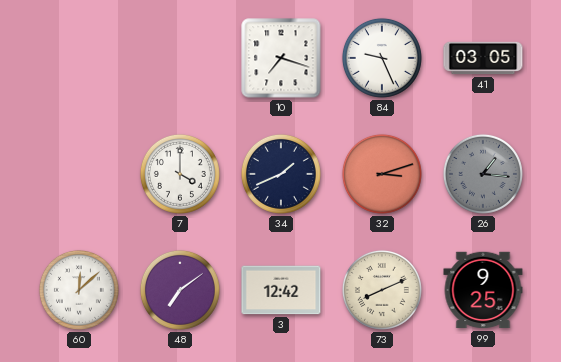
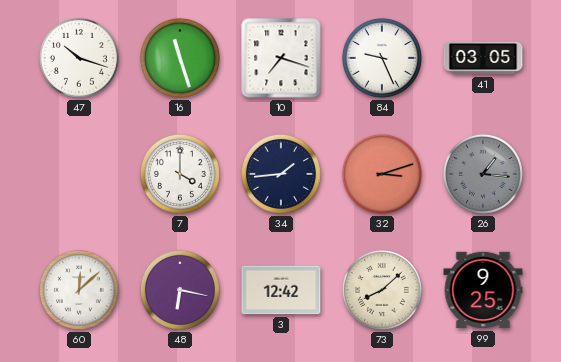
47: none -> 10:18 (79, 58)
16: none -> 11:27 (180, 58)
34: 1:41 -> 1:44 (281, 174)
48: 7:09 -> 6:17 (180, 290)
73: 8:11 -> 8:08 (382, 290)
